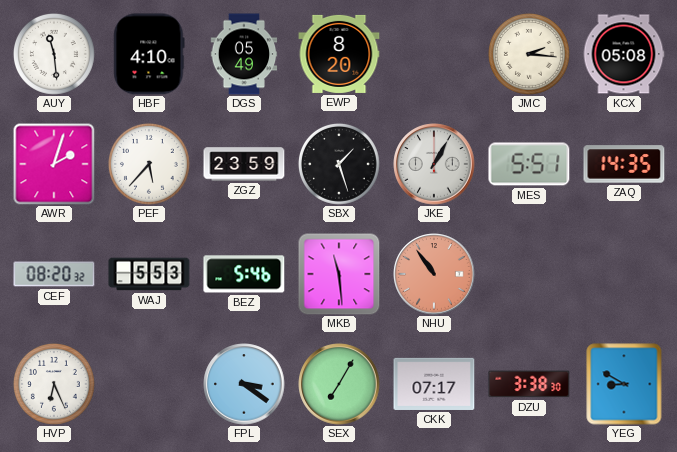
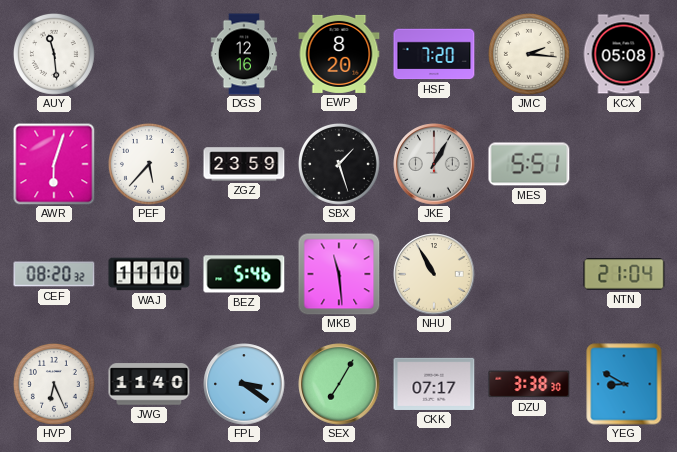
HBF: 4:10 -> none (149, 54)
DGS: 05:49 -> 12:16 (244, 54)
HSF: none -> 7:20 (434, 54)
AWR: 2:03 -> 6:03 (54, 164)
ZAQ: 14:35 -> none (624, 164)
WAJ: 5:53 -> 11:10 (149, 274)
NHU: 10:54 -> 10:55 (434, 274)
NHU dial: salmon -> cream (434, 274)
NTN: none -> 21:04 (624, 274)
JWG: none -> 11:40 (149, 384)
